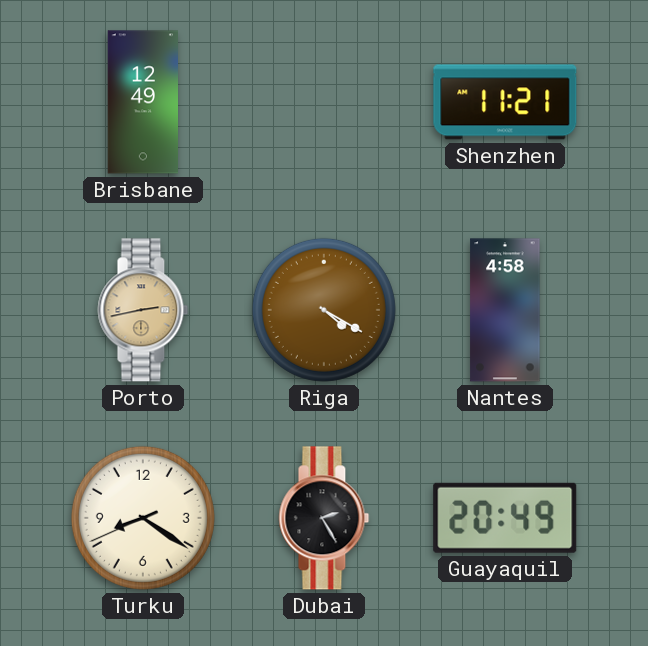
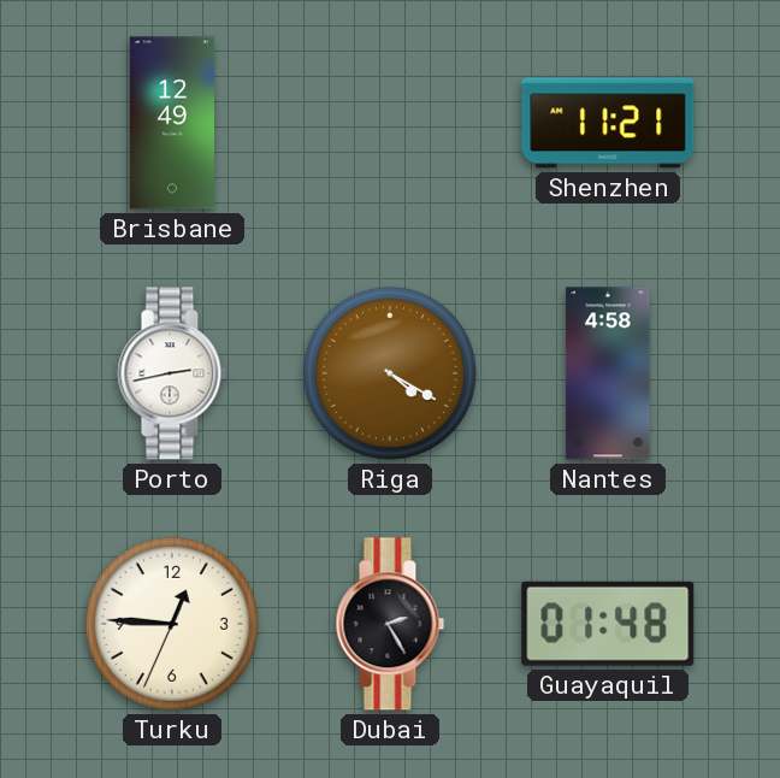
Porto dial: champagne -> white (172, 373)
Turku: 8:20 -> 12:45 (172, 624)
Guayaquil: 20:49 -> 01:48 (608, 624)
